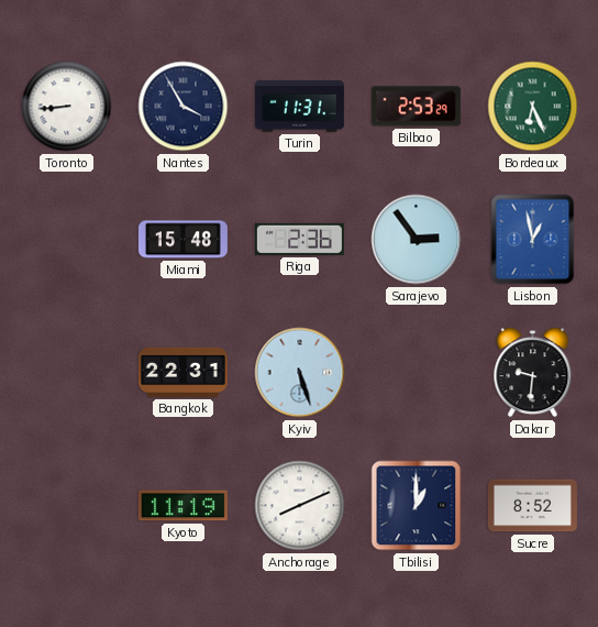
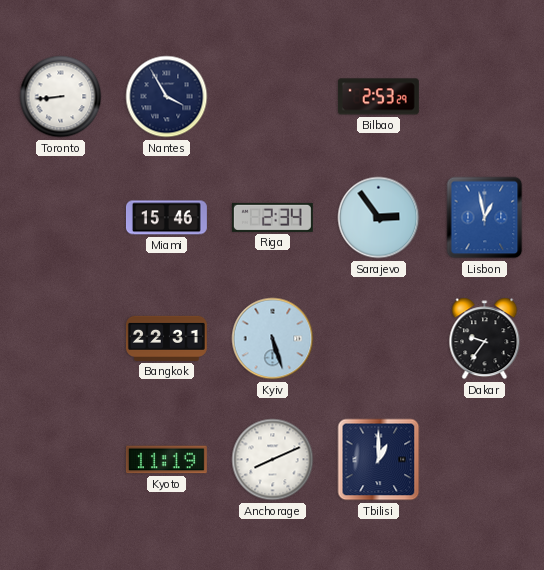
Turin: 11:31 -> none (299, 107)
Bordeaux: 6:26 -> none (533, 107)
Miami: 15:48 -> 15:46 (166, 218)
Riga: 2:36 -> 2:34 (272, 217)
Dakar: 9:31 -> 9:36 (485, 339)
Sucre: 8:52 -> none (532, 506)
